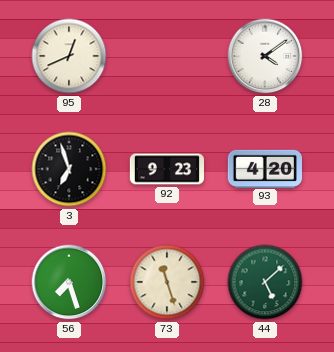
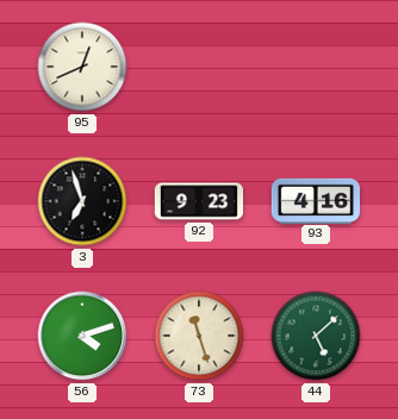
28: 4:09 -> none (265, 56)
93: 4:20 -> 4:16 (315, 200)
56: 7:27 -> 4:12 (82, 336)
